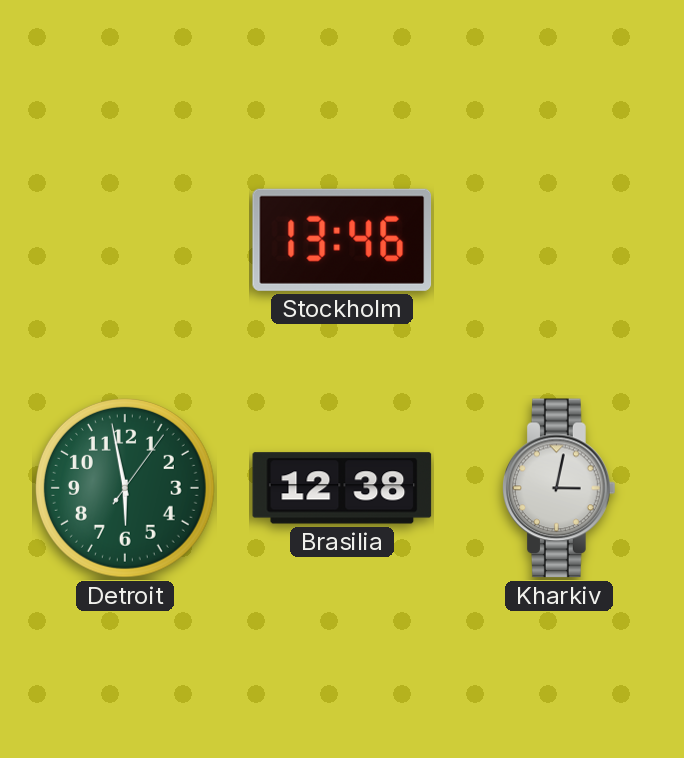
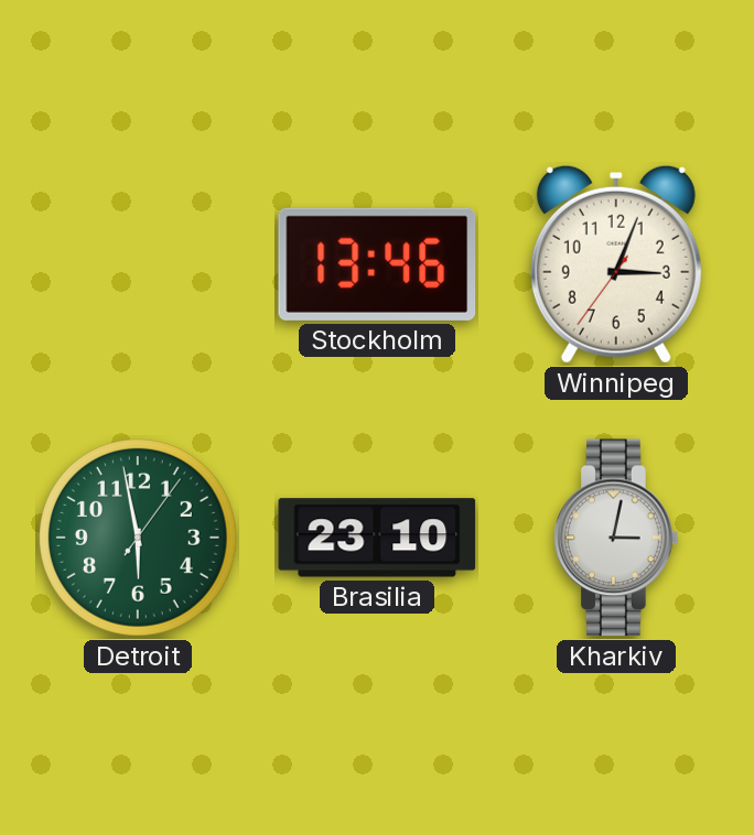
Winnipeg: none -> 3:03 (616, 264)
Brasilia: 12:38 -> 23:10 (377, 538)
